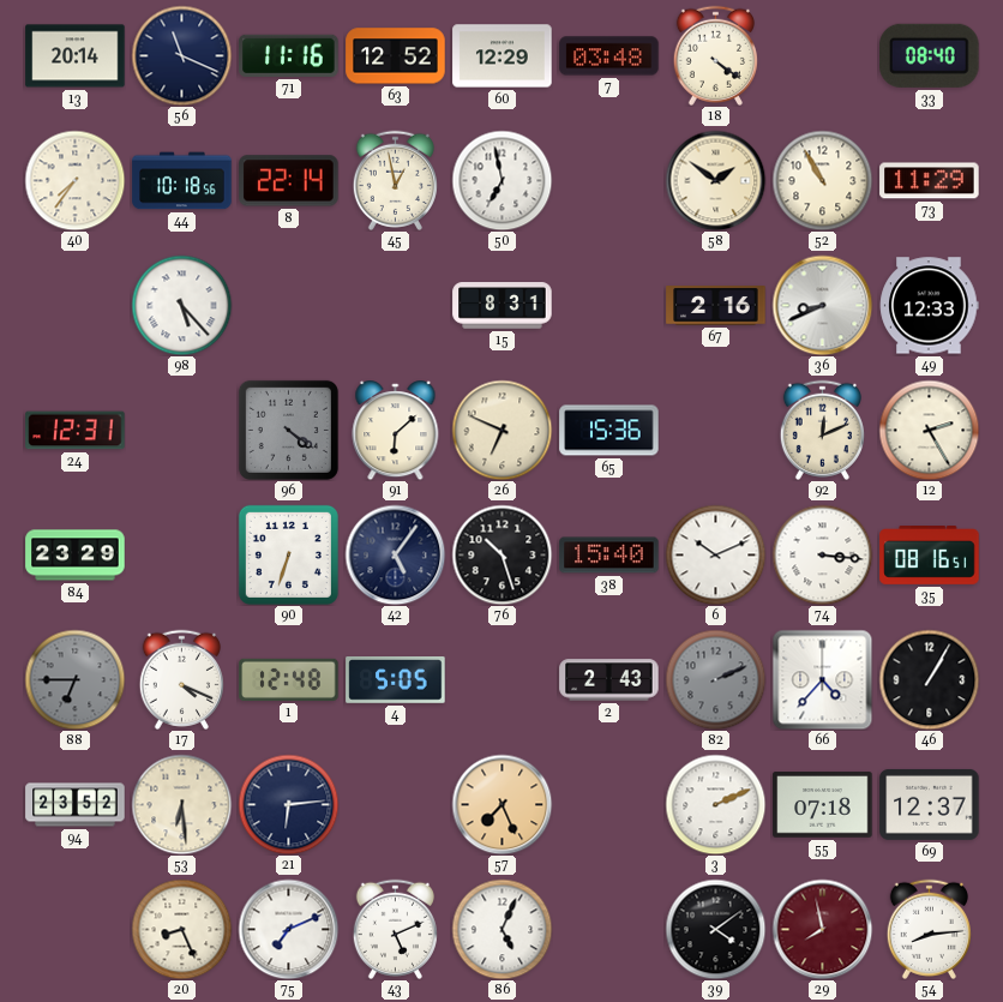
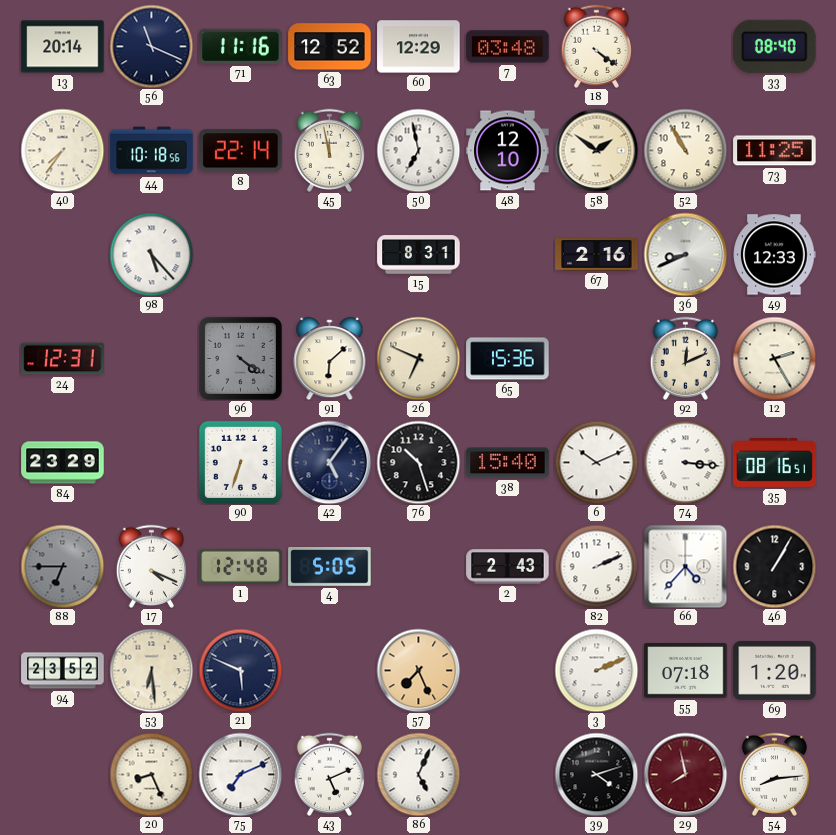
45: 12:58 -> 11:58 (329, 150)
48: none -> 12:10 (508, 151)
73: 11:29 -> 11:25 (775, 151)
82 dial: grey -> white (596, 566)
21: 6:14 -> 5:49 (240, 670)
69: 12:37 -> 1:20 (775, 670)
39: 4:09 -> 4:12 (596, 774)
